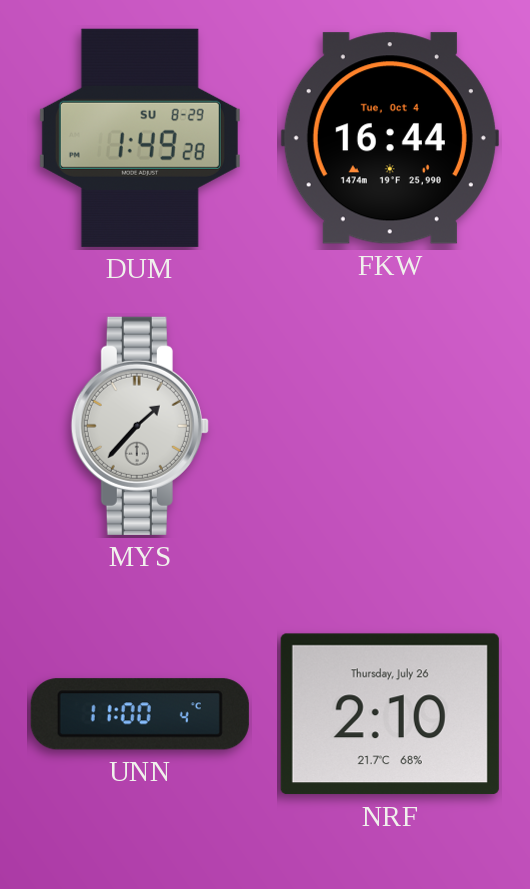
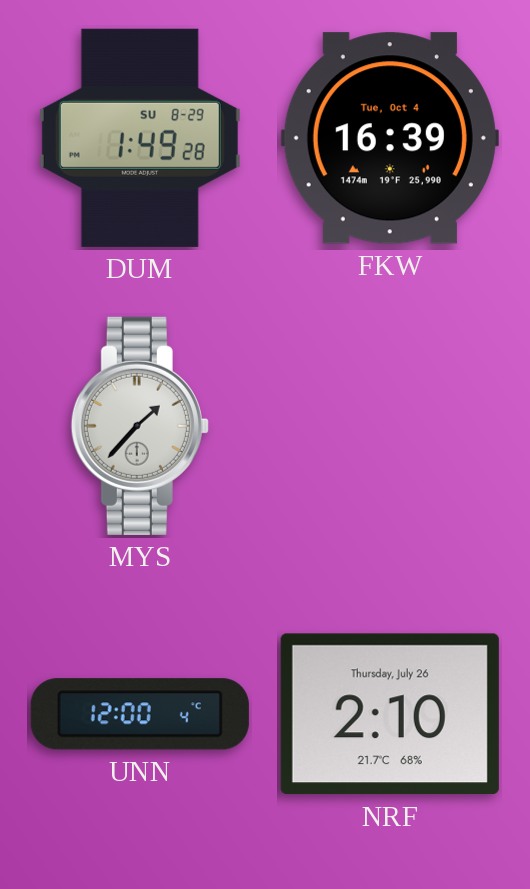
FKW: 16:44 -> 16:39 (390, 138)
UNN: 11:00 -> 12:00 (140, 714)
